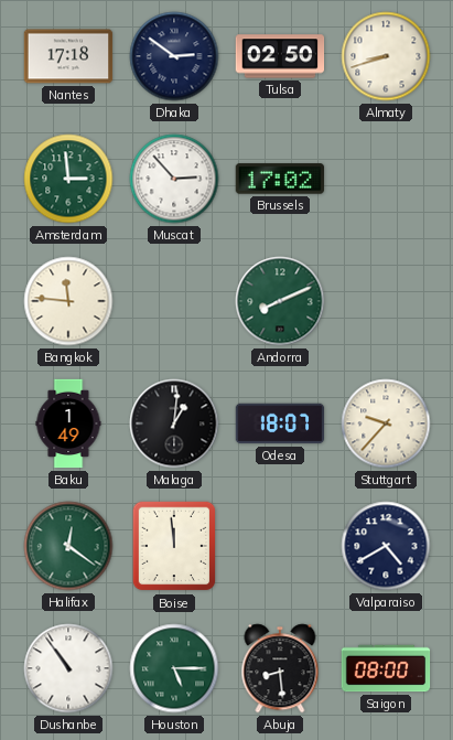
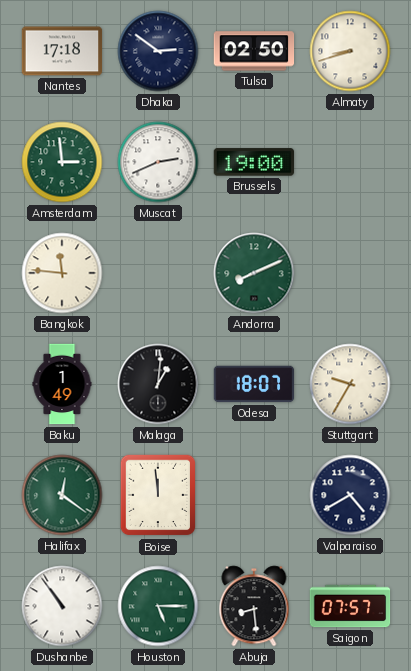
Muscat: 2:53 -> 2:41 (158, 162)
Brussels: 17:02 -> 19:00 (254, 162)
Stuttgart: 9:37 -> 9:35 (350, 384)
Saigon: 08:00 -> 07:57 (350, 606)
